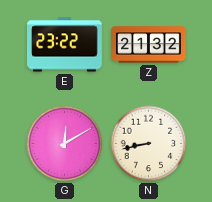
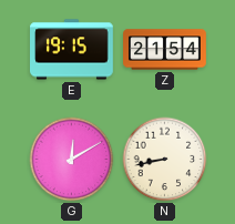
E: 23:22 -> 19:15 (72, 50)
Z: 21:32 -> 21:54 (165, 50)
